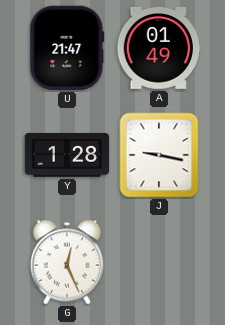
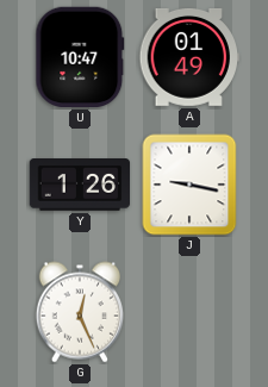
U: 21:47 -> 10:47 (80, 57)
Y: 1:28 -> 1:26 (80, 185)
